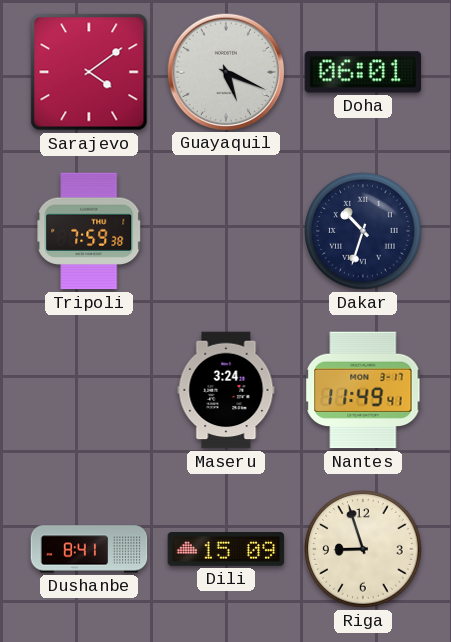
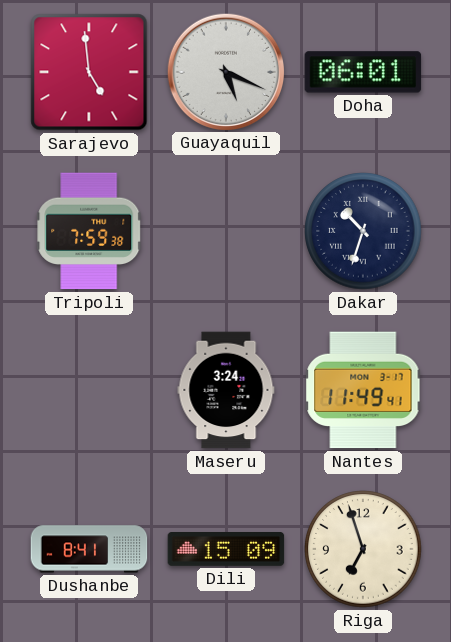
Sarajevo: 4:09 -> 4:59 (89, 72)
Riga: 8:57 -> 6:57 (363, 549)
